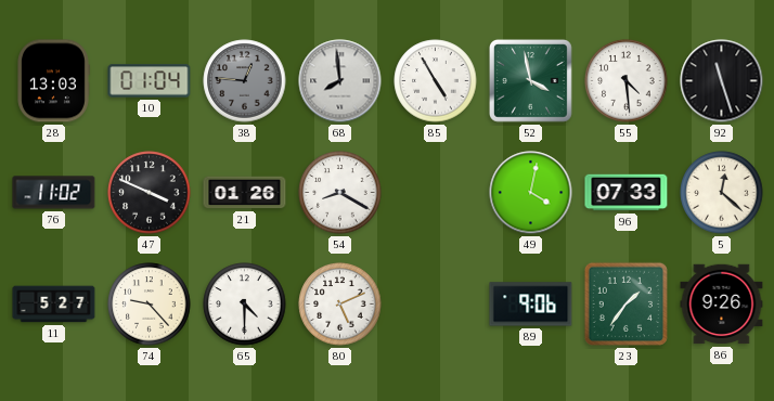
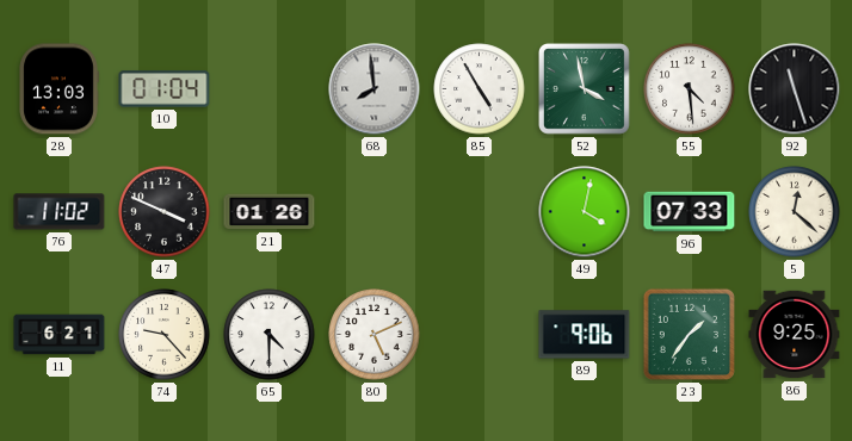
38: 12:46 -> none (245, 81)
54: 8:20 -> none (340, 193)
11: 5:27 -> 6:21 (60, 335)
86: 9:26 -> 9:25 (795, 335)
